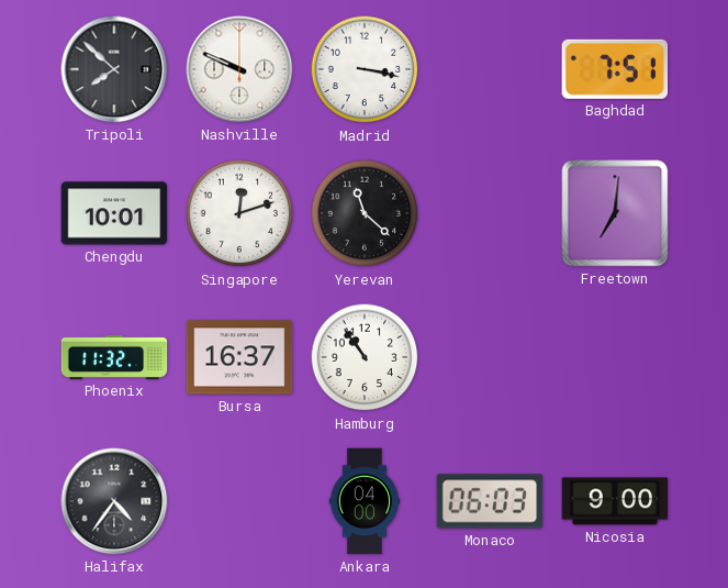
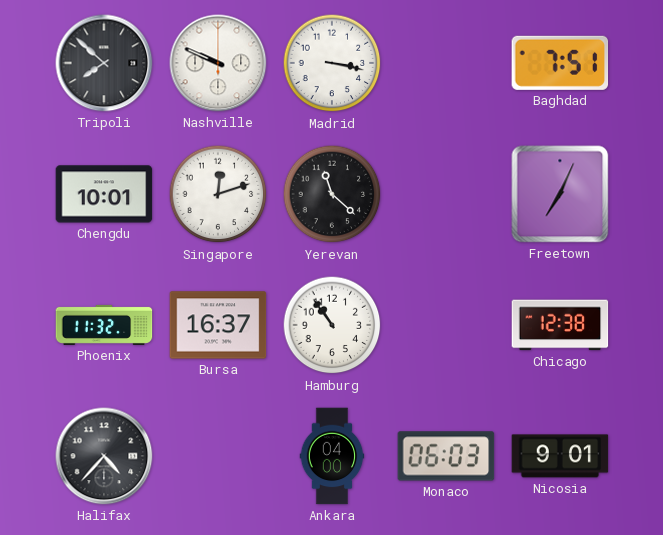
Freetown: 7:01 -> 7:04 (560, 194)
Chicago: none -> 12:38 (560, 325)
Halifax: 4:36 -> 4:37 (104, 456)
Nicosia: 9:00 -> 9:01 (560, 456)
